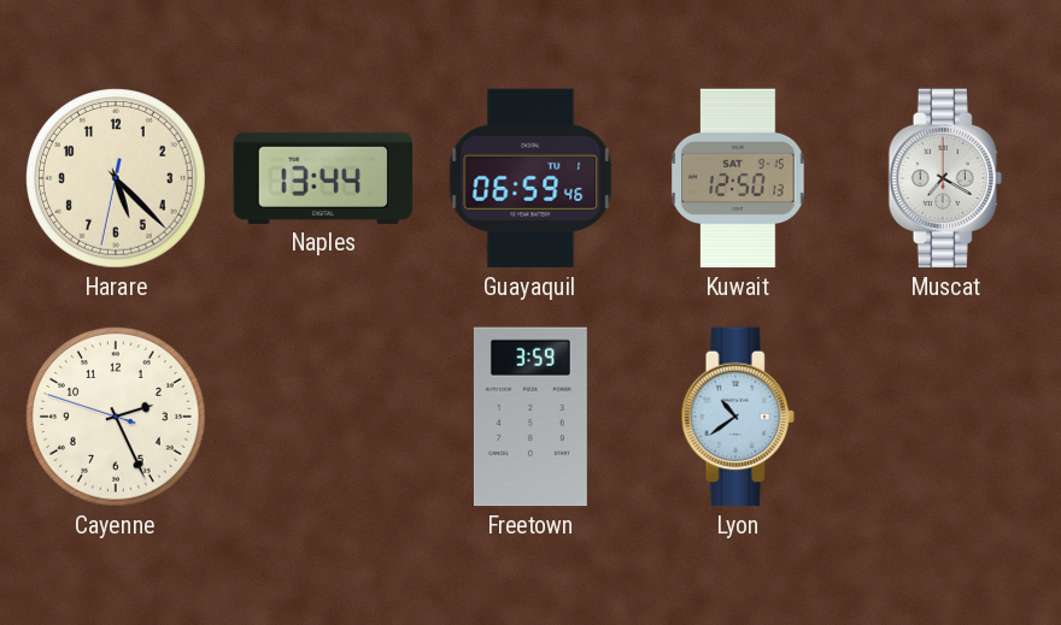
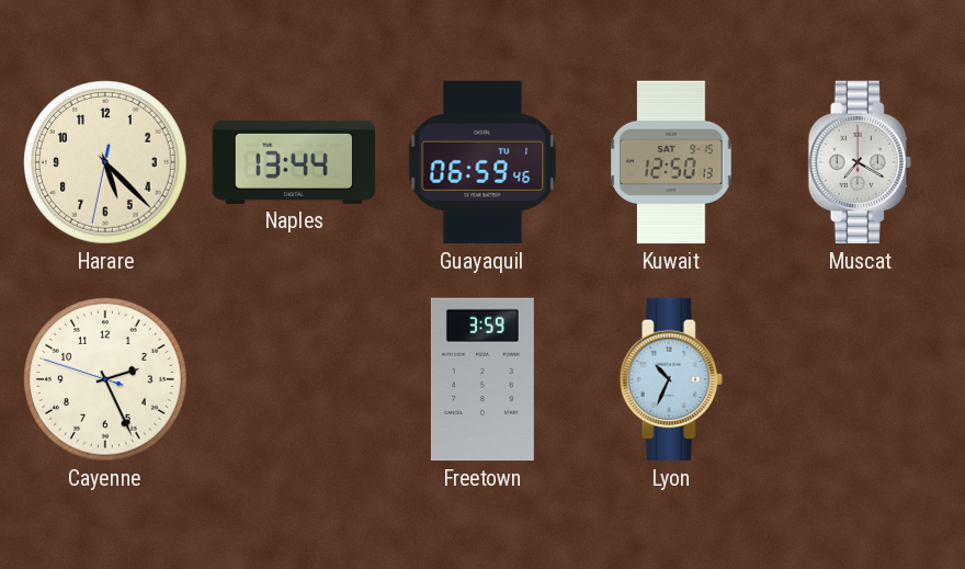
Lyon: 10:39 -> 10:34 (671, 379)
